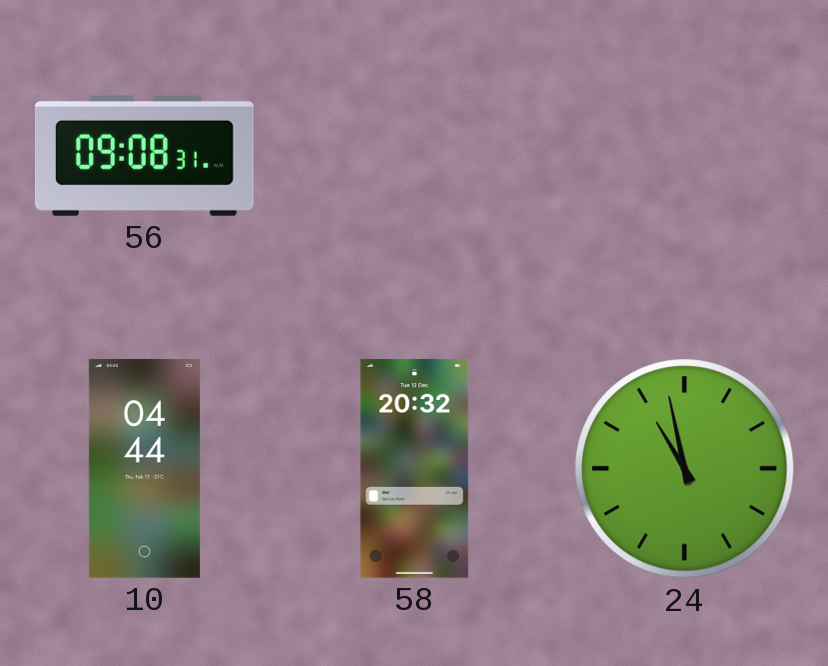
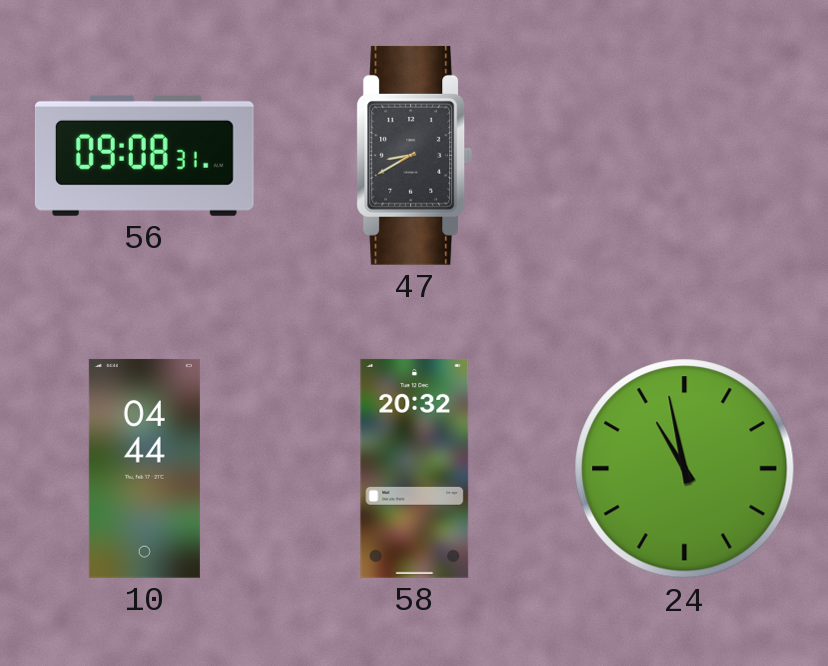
47: none -> 8:40 (415, 155)
